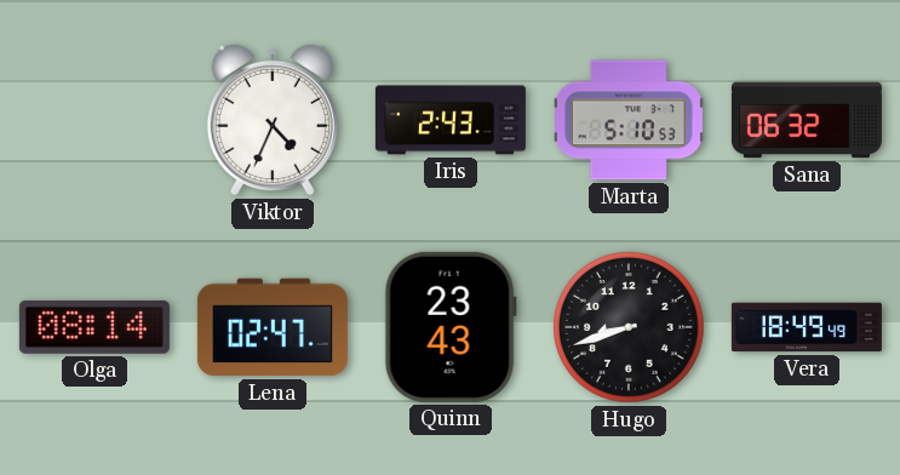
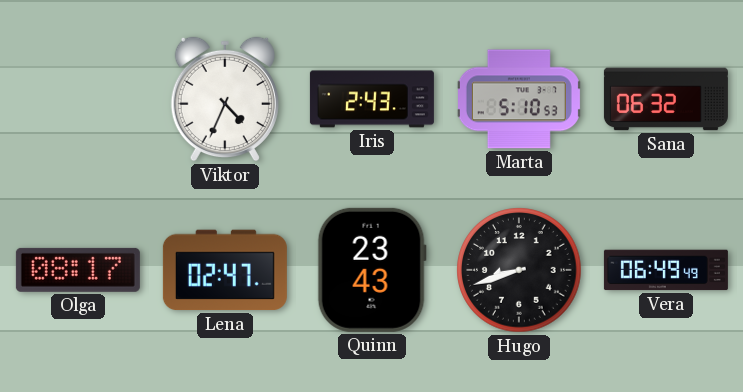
Olga: 08:14 -> 08:17 (78, 270)
Vera: 18:49 -> 06:49 (666, 270)
